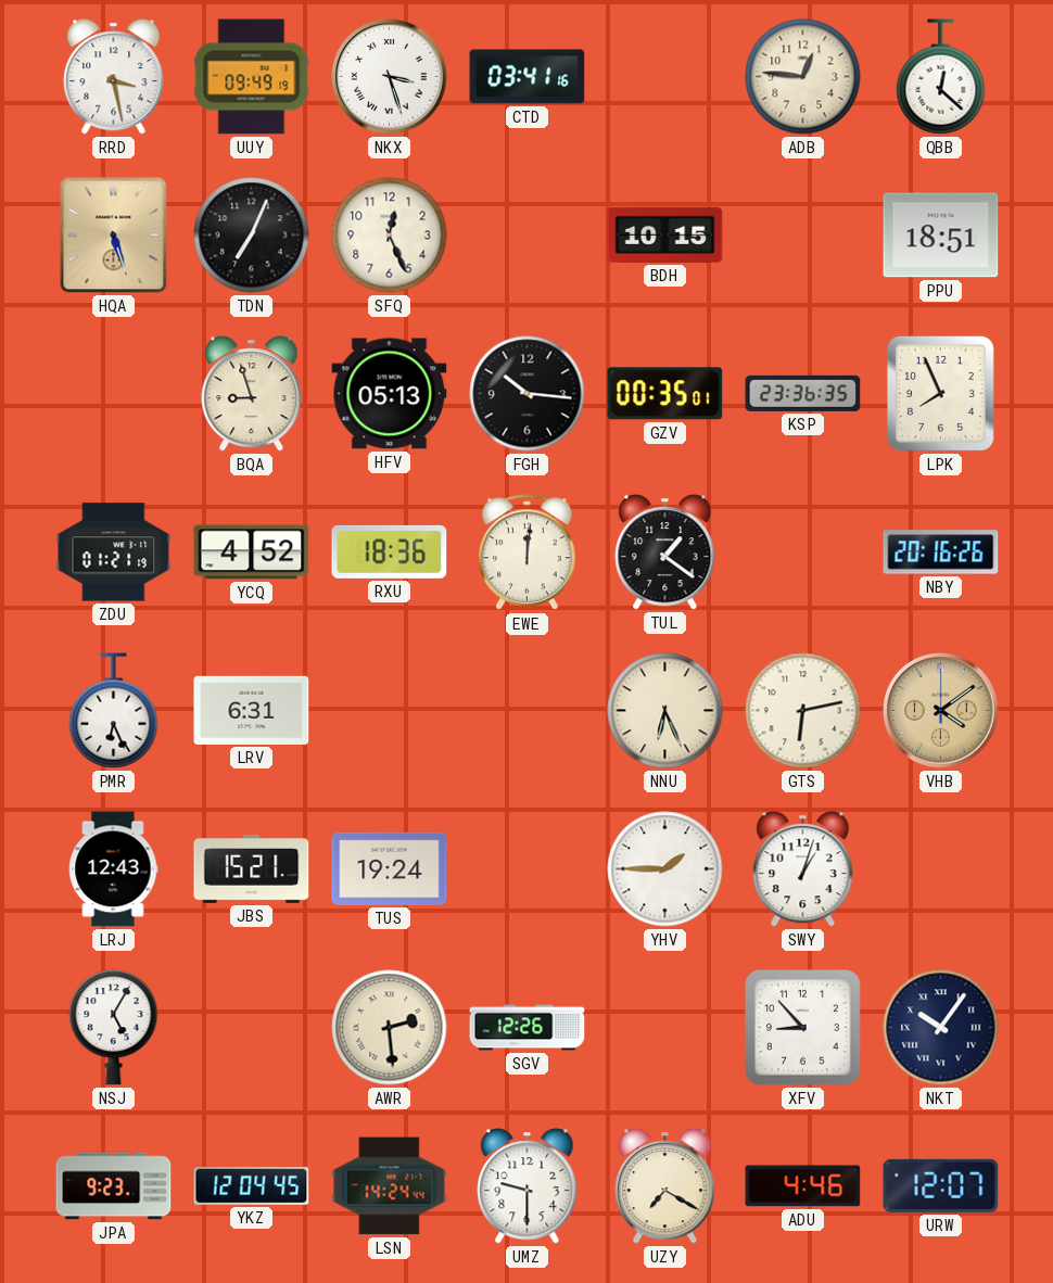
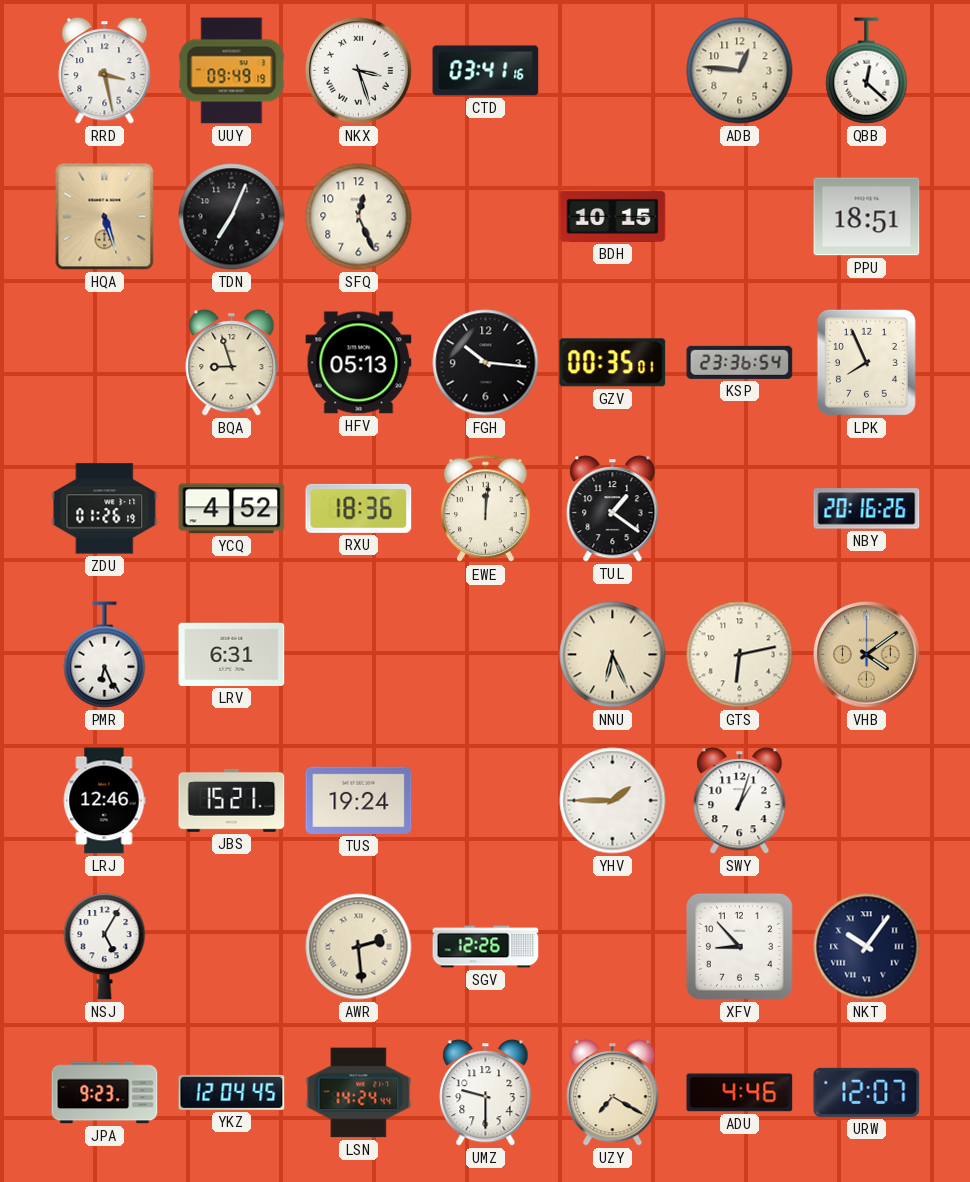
KSP: 23:36:35 -> 23:36:54 (740, 362)
ZDU: 01:21 -> 01:26 (105, 509)
LRJ: 12:43 -> 12:46 (104, 801)
